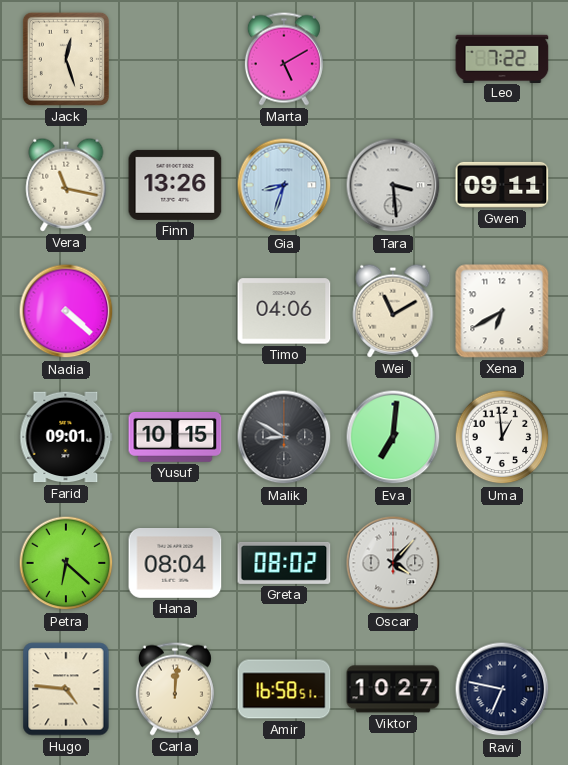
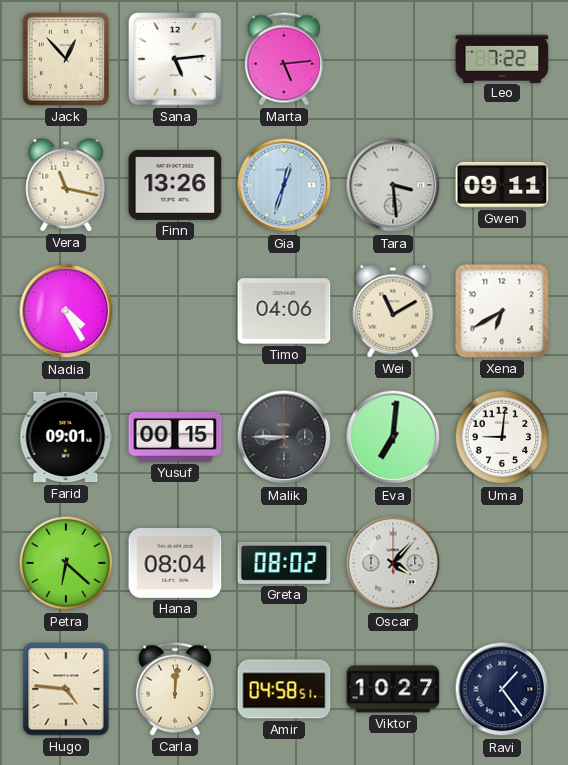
Jack: 12:27 -> 12:53 (66, 59)
Sana: none -> 5:14 (175, 59)
Marta: 5:10 -> 5:14 (284, 59)
Gia: 8:33 -> 12:33 (284, 185)
Nadia: 4:22 -> 4:25 (66, 311)
Yusuf: 10:15 -> 00:15 (175, 437)
Malik: 8:50 -> 8:45 (284, 437)
Uma: 12:59 -> 9:01 (502, 437)
Amir: 16:58 -> 04:58 (284, 689)
Ravi: 6:47 -> 1:24 (502, 689)
